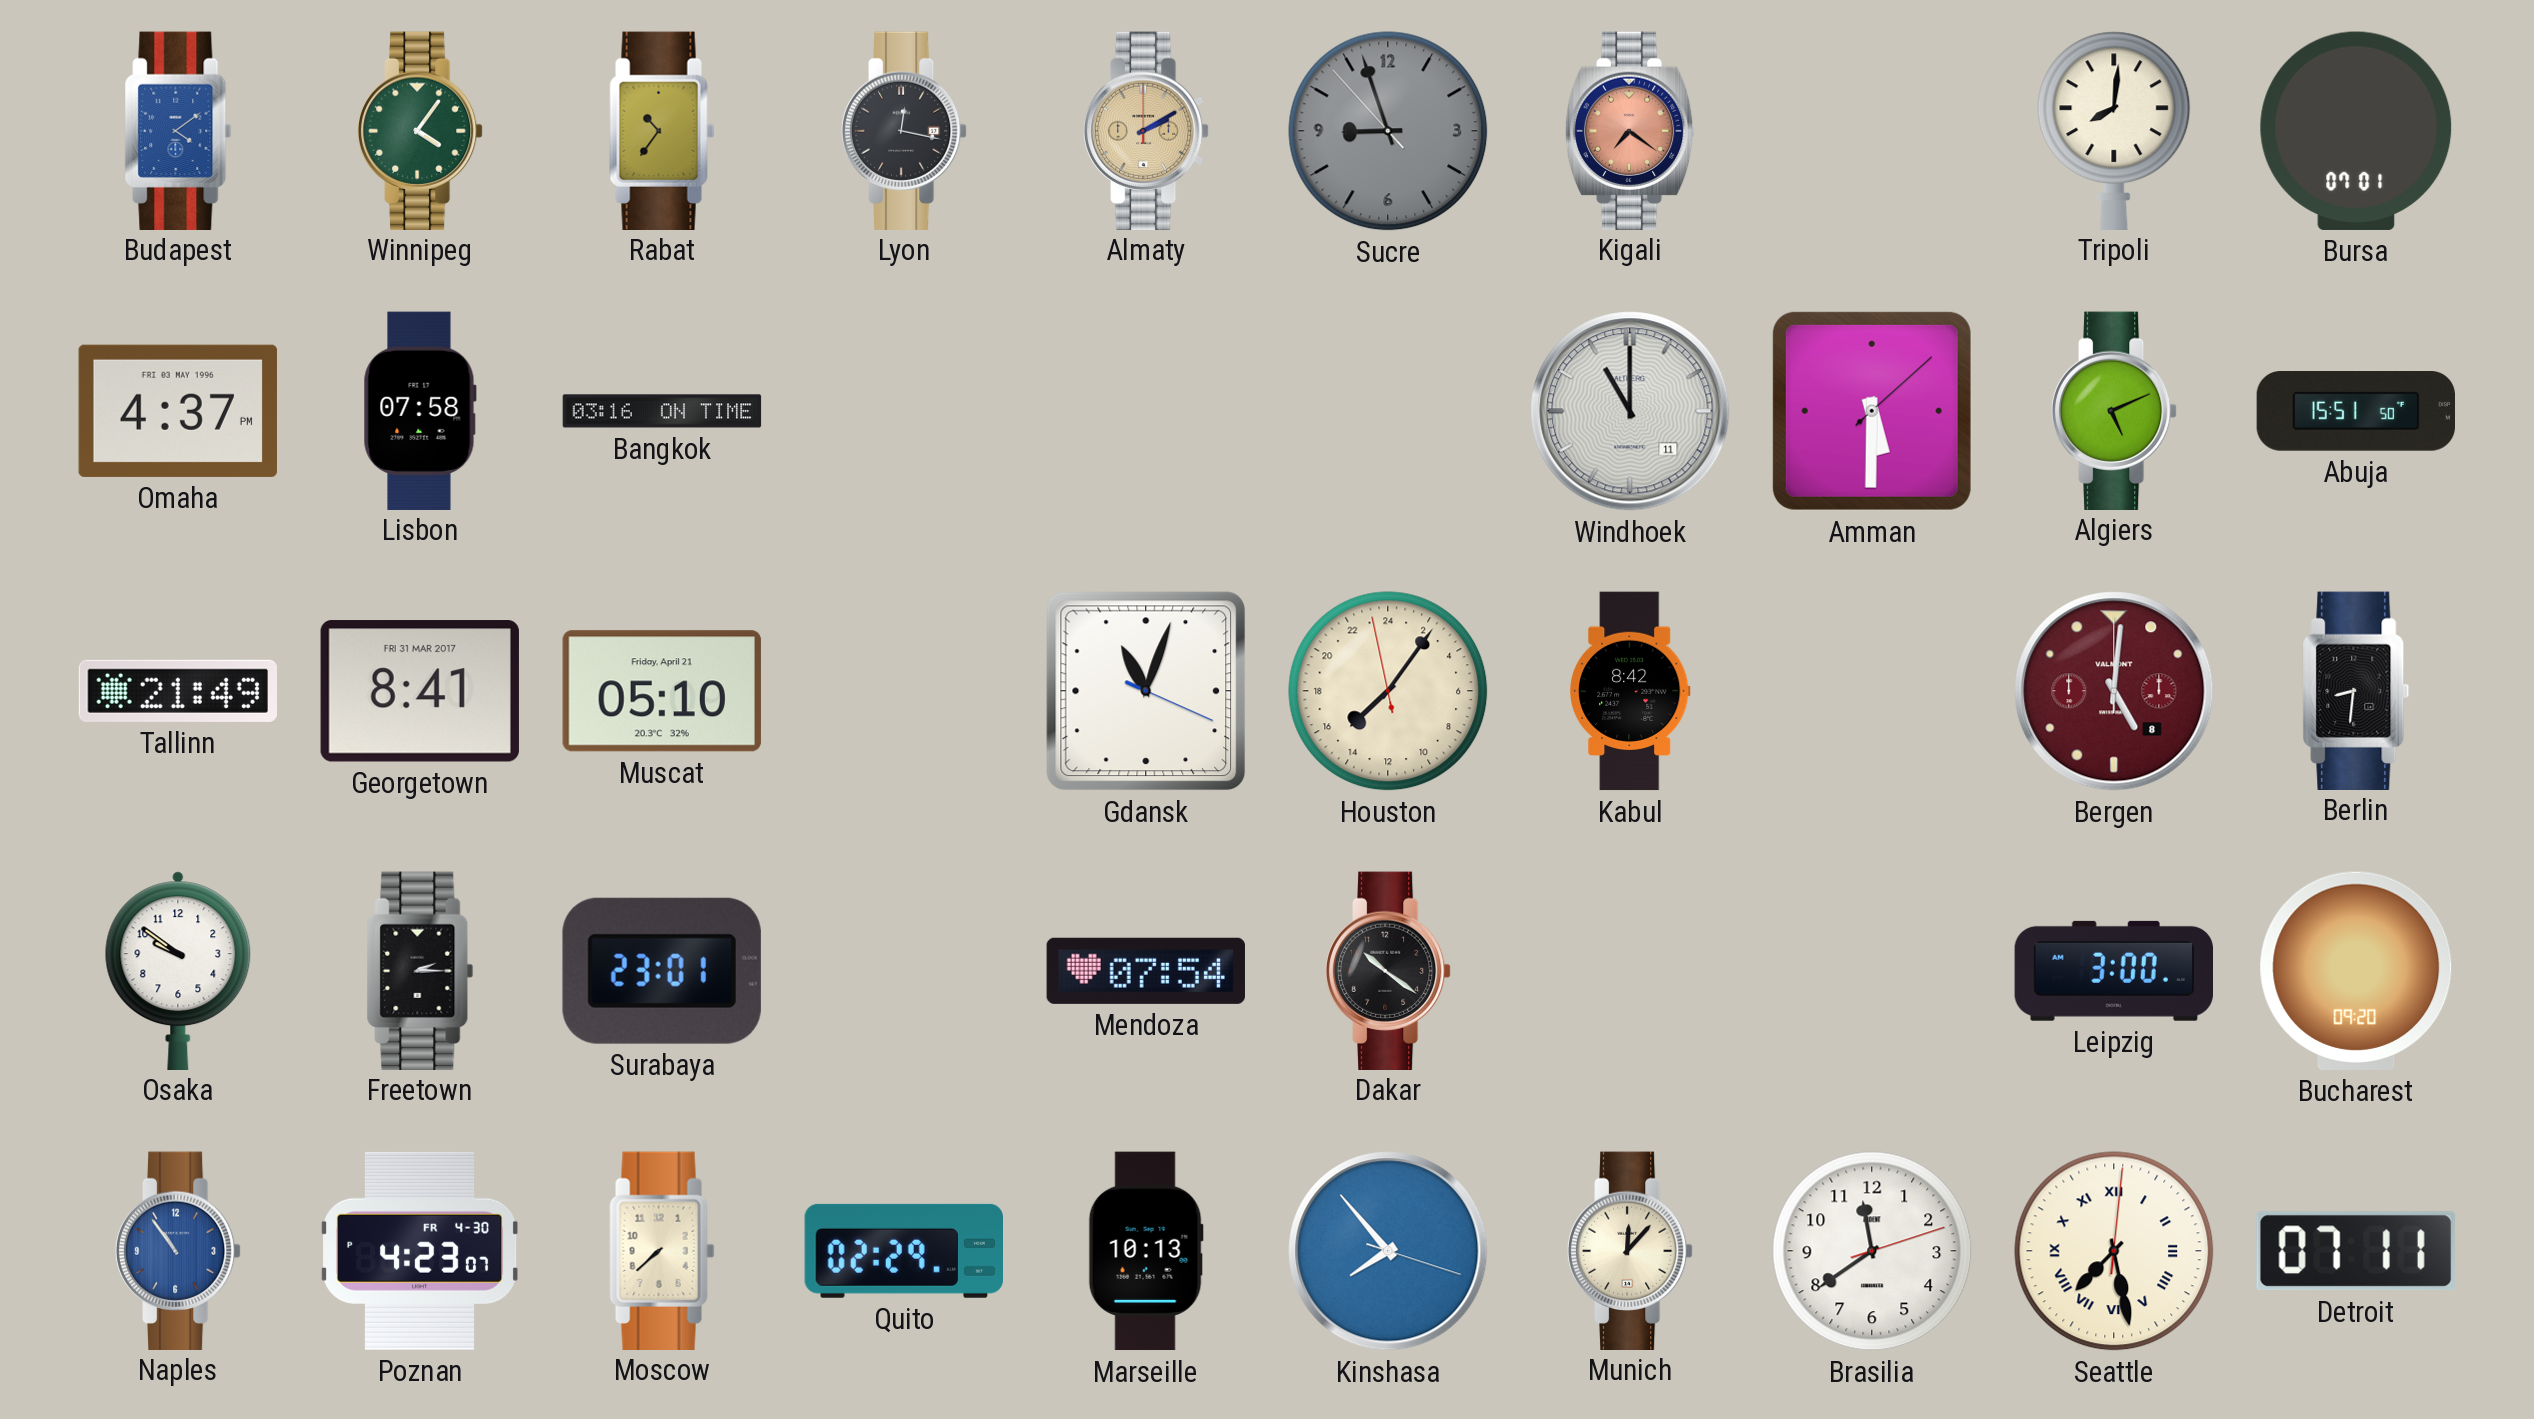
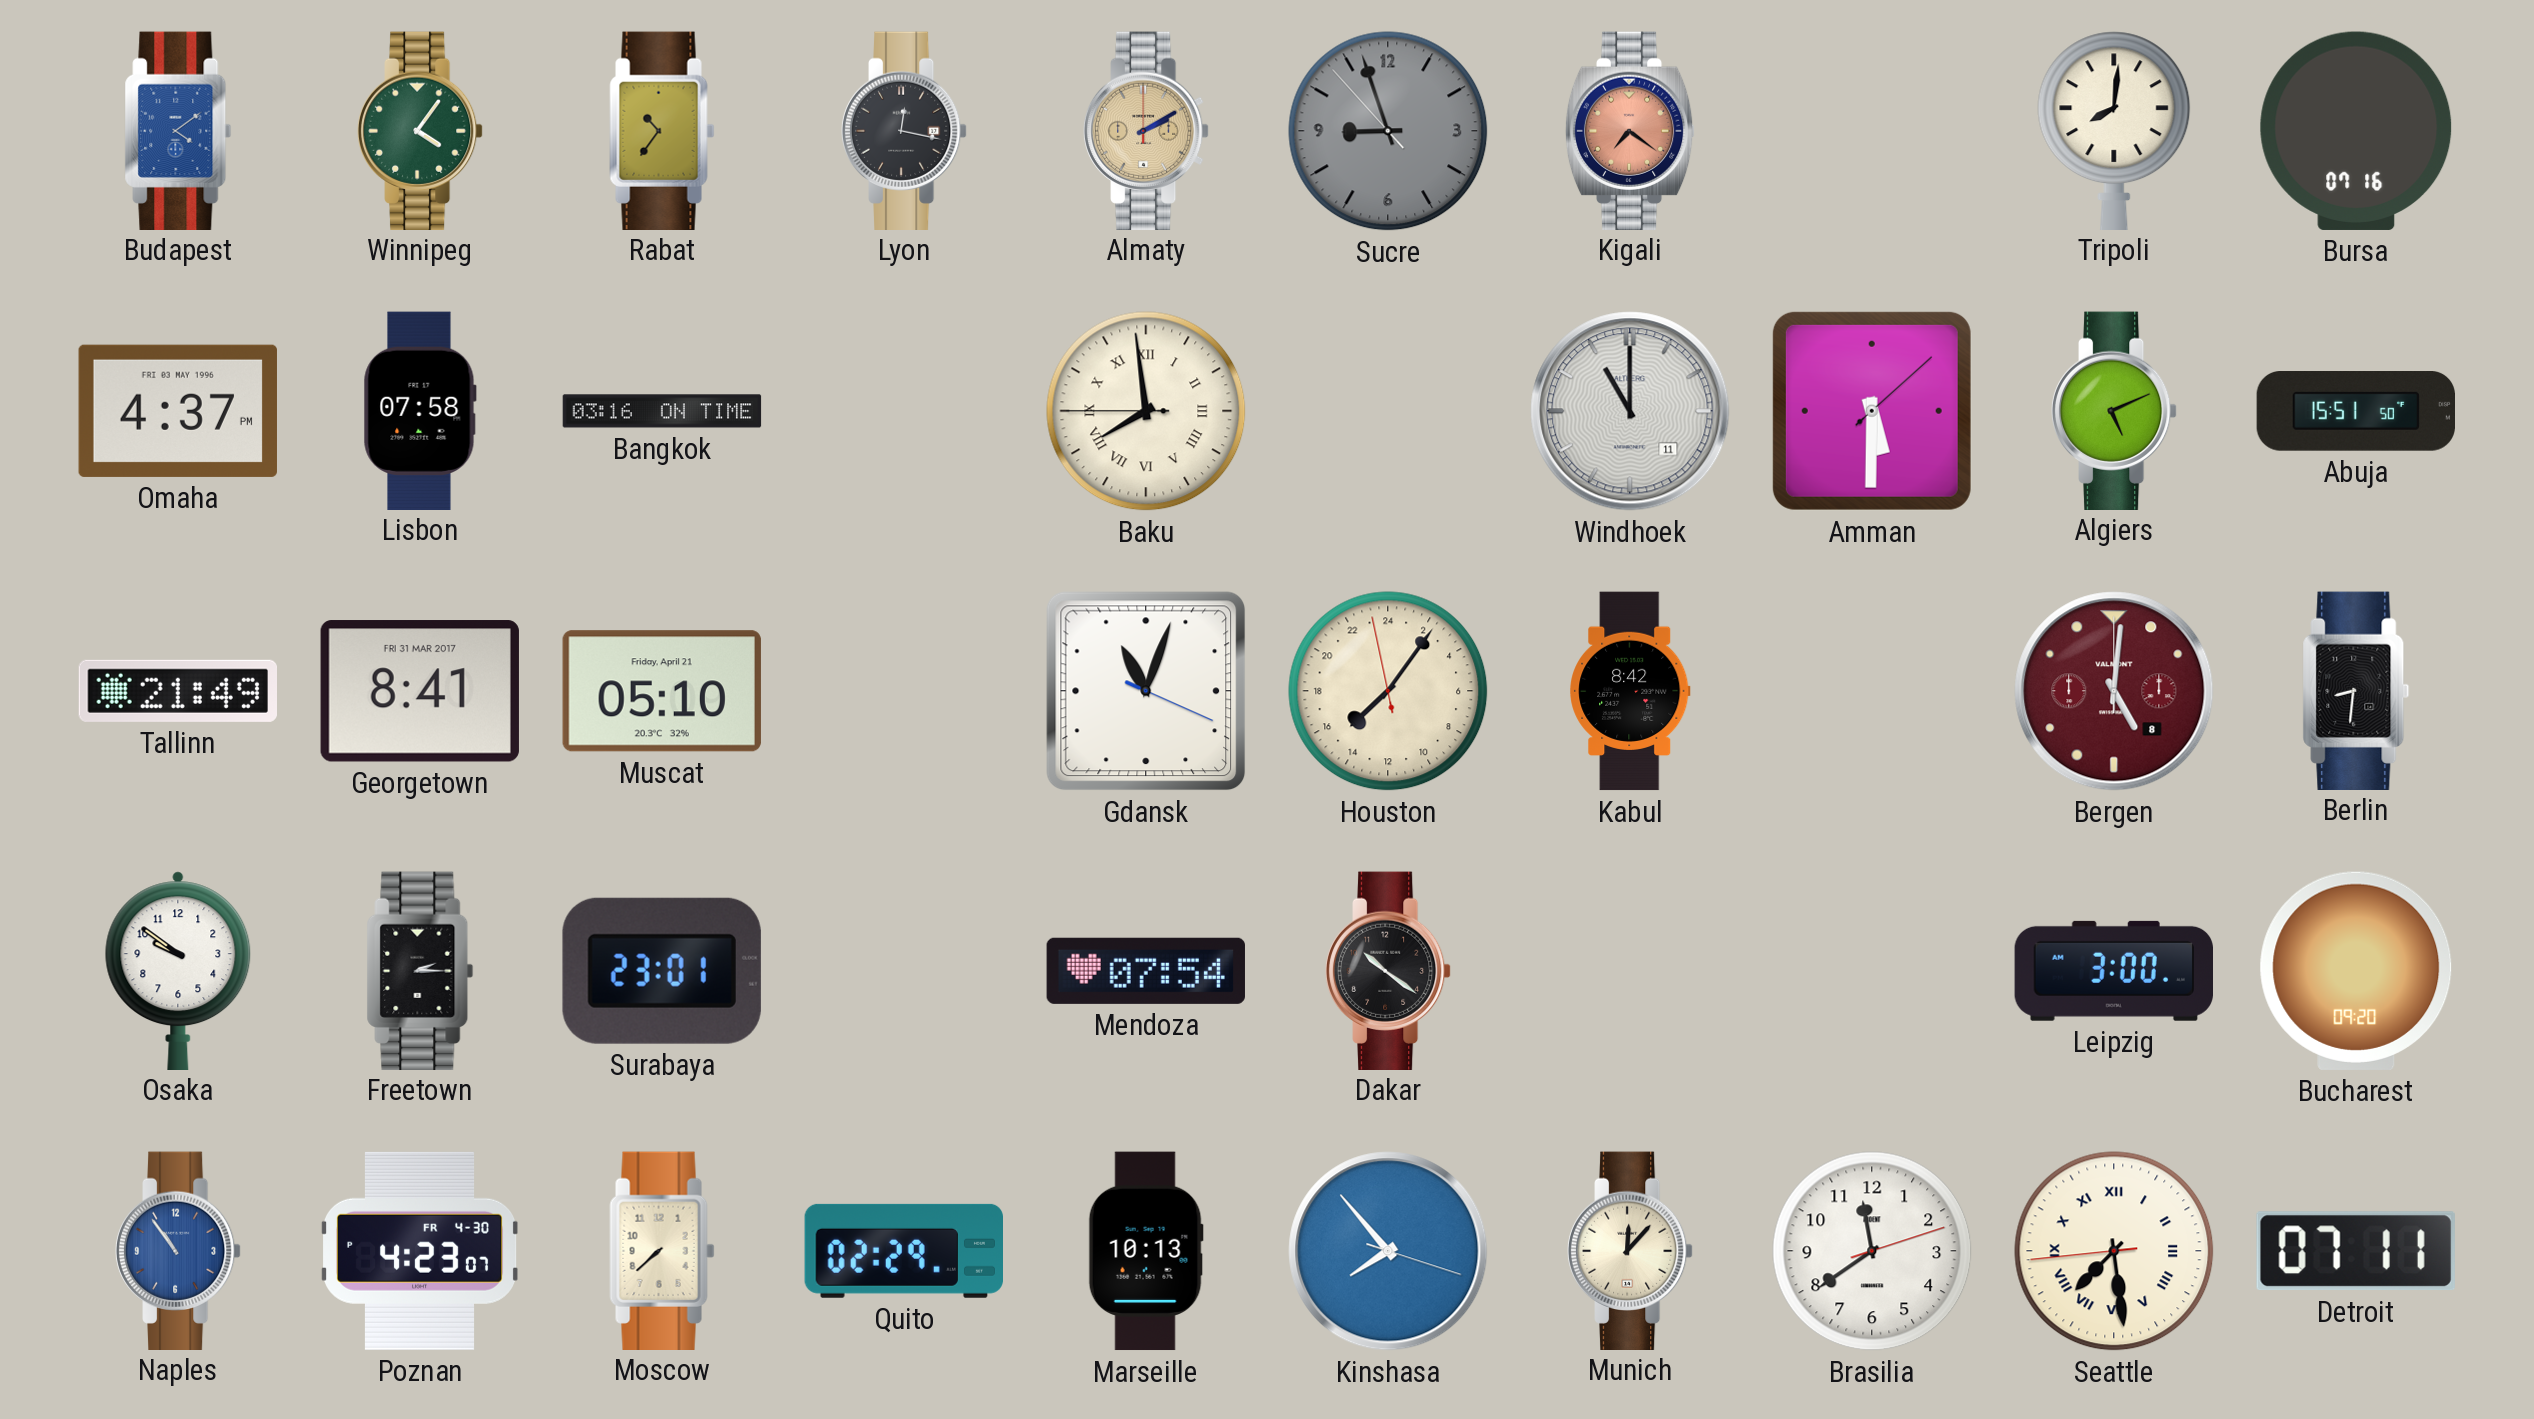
Bursa: 07:01 -> 07:16 (2356, 131)
Baku: none -> 7:58 (1146, 411)
Seattle: 7:28:01 -> 7:28:44 (2114, 1251)
